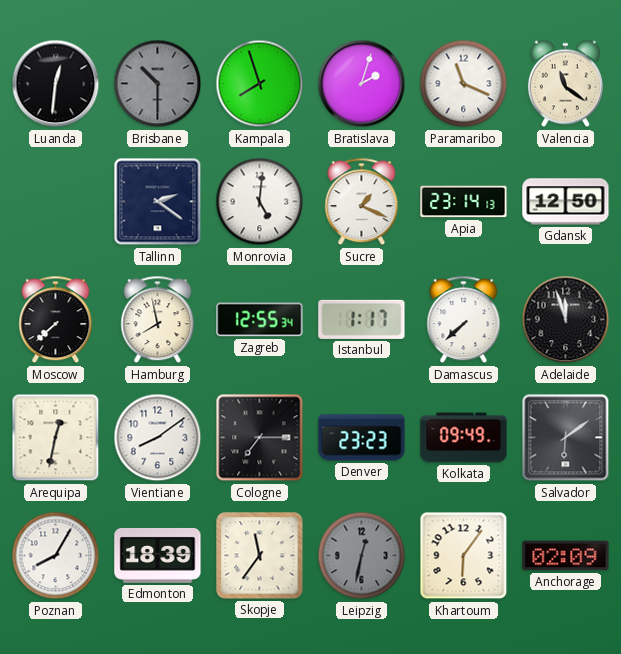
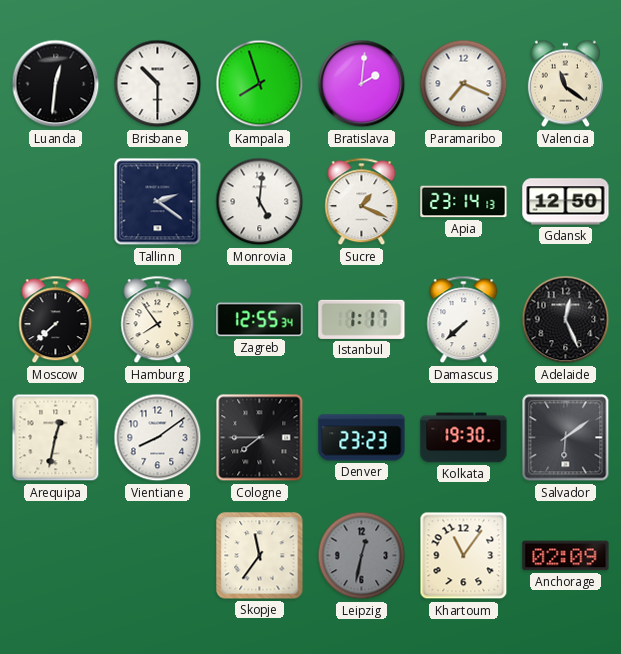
Brisbane dial: grey -> white (158, 84)
Bratislava: 2:03 -> 2:01 (362, 84)
Paramaribo: 11:19 -> 7:19 (464, 84)
Hamburg: 7:58 -> 7:54 (158, 320)
Adelaide: 11:57 -> 12:26 (566, 320)
Cologne: 7:15 -> 7:45 (260, 438)
Kolkata: 09:49 -> 19:30 (464, 438)
Poznan: 8:05 -> none (56, 556)
Edmonton: 18:39 -> none (158, 555)
Khartoum: 6:06 -> 11:06 (464, 556)
